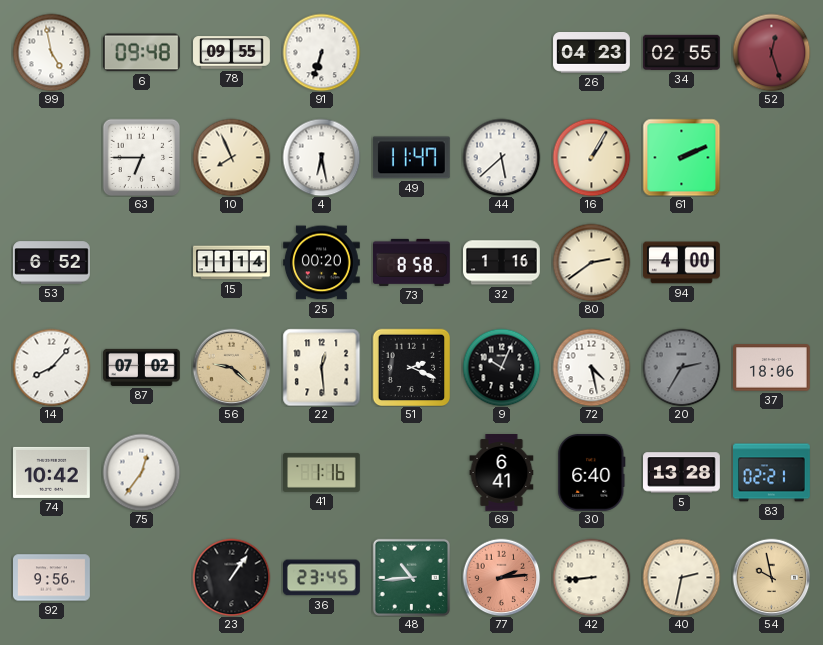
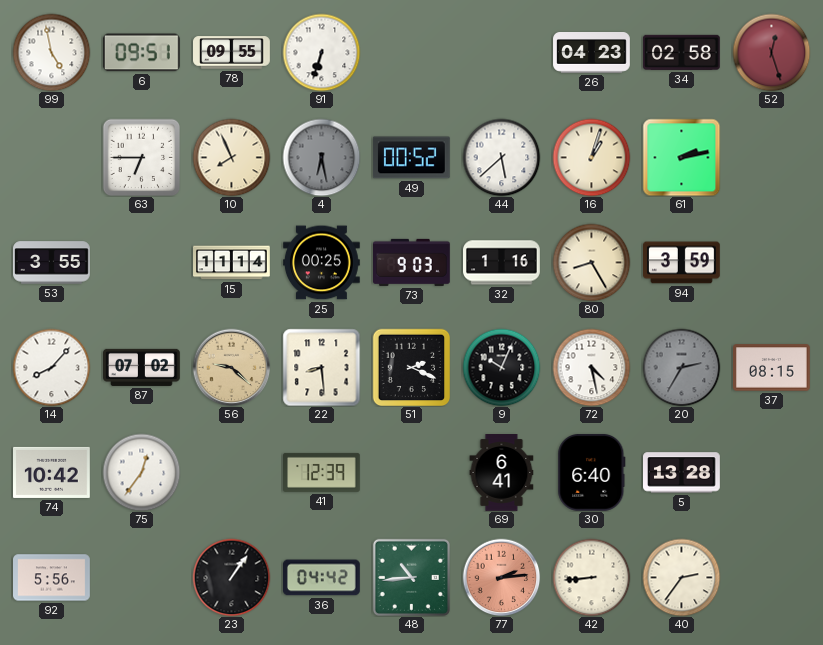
6: 09:48 -> 09:51 (141, 53)
34: 02:55 -> 02:58 (681, 52)
4 dial: white -> grey (321, 157)
49: 11:47 -> 00:52 (411, 158)
16: 1:05 -> 1:03 (591, 157)
61: 2:11 -> 2:13 (681, 157)
53: 6:52 -> 3:55 (52, 263)
25: 00:20 -> 00:25 (322, 263)
73: 8:58 -> 9:03 (412, 262)
80: 2:39 -> 8:25 (591, 262)
94: 4:00 -> 3:59 (682, 263)
22: 12:29 -> 8:29 (321, 367)
37: 18:06 -> 08:15 (772, 368)
41: 1:16 -> 12:39 (322, 472)
83: 02:21 -> none (772, 473)
92: 9:56 -> 5:56 (52, 578)
36: 23:45 -> 04:42 (321, 578)
40: 2:32 -> 2:36 (681, 577)
54: 9:58 -> none (771, 577)
